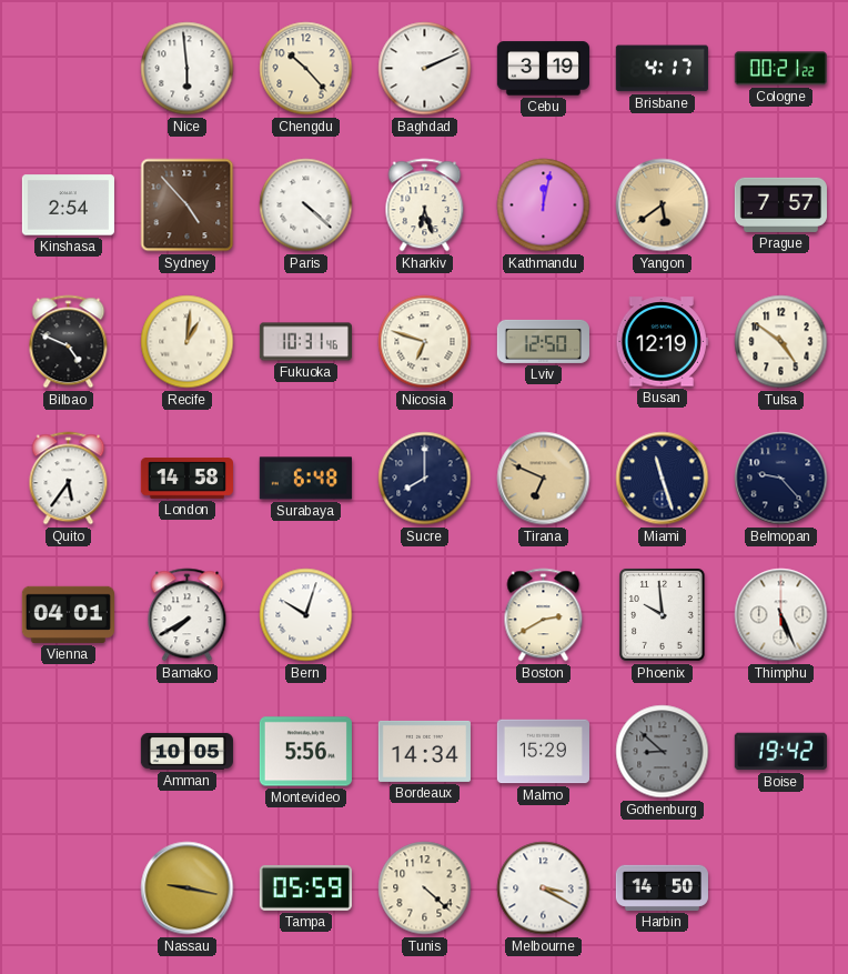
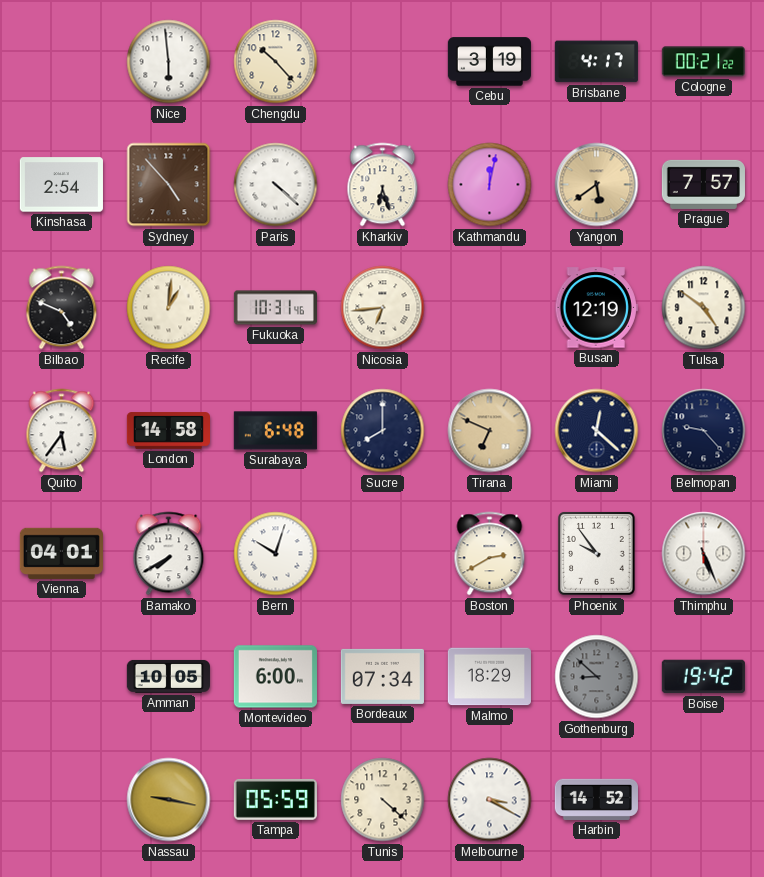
Baghdad: 2:11 -> none (425, 69)
Nicosia: 6:48 -> 6:44 (383, 308)
Lviv: 12:50 -> none (543, 341)
Miami: 11:27 -> 12:22 (597, 431)
Phoenix: 9:59 -> 9:54 (596, 554)
Montevideo: 5:56 -> 6:00 (275, 677)
Bordeaux: 14:34 -> 07:34 (382, 676)
Malmo: 15:29 -> 18:29 (489, 677)
Harbin: 14:50 -> 14:52 (596, 799)
